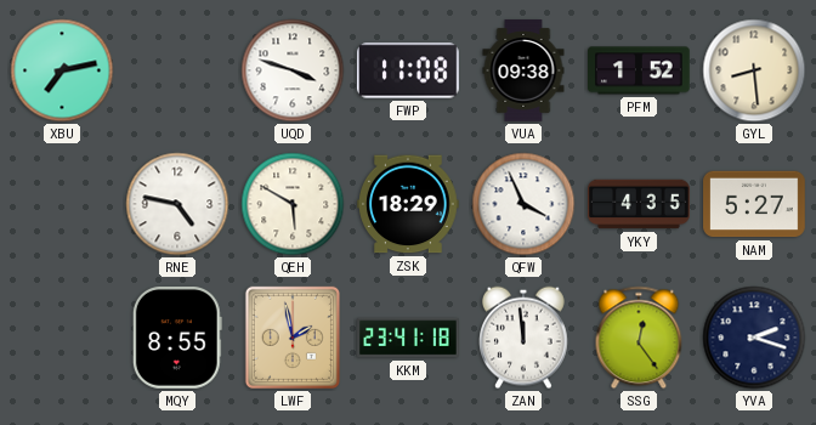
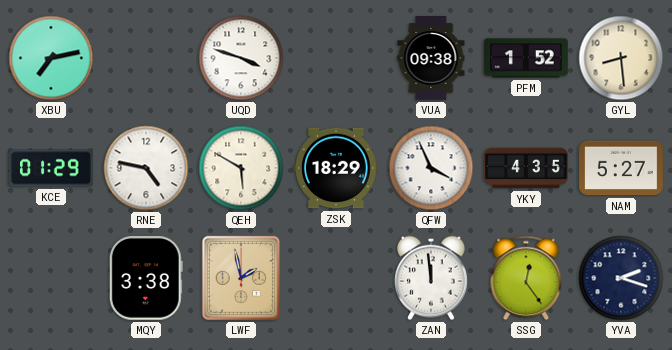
FWP: 11:08 -> none (408, 70)
KCE: none -> 01:29 (51, 168)
MQY: 8:55 -> 3:38 (146, 279)
KKM: 23:41 -> none (408, 338)
